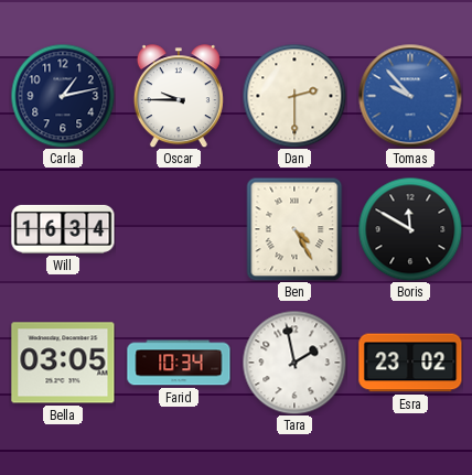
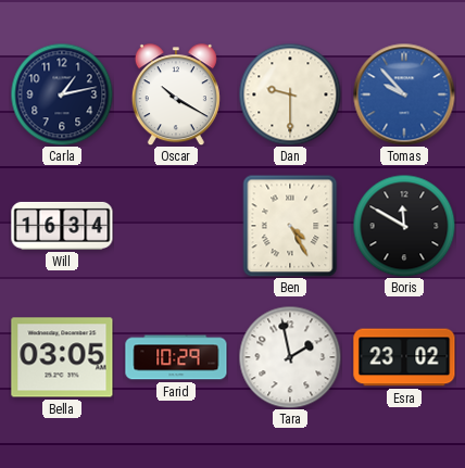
Oscar: 9:45 -> 10:20 (176, 94)
Dan: 2:30 -> 9:30 (290, 94)
Farid: 10:34 -> 10:29 (176, 357)
